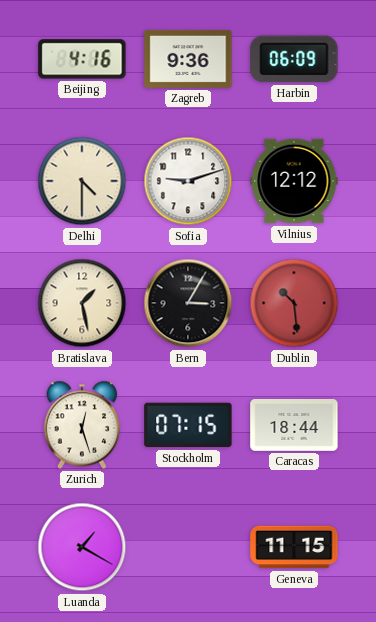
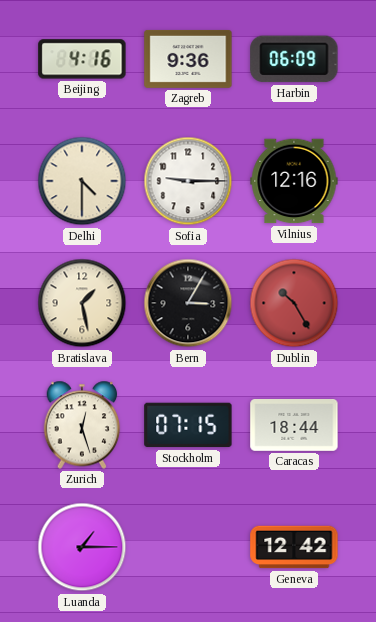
Sofia: 9:12 -> 9:15 (188, 181)
Vilnius: 12:12 -> 12:16 (294, 181)
Dublin: 10:29 -> 10:25 (294, 303)
Luanda: 1:20 -> 1:15 (82, 547)
Geneva: 11:15 -> 12:42 (294, 547)
